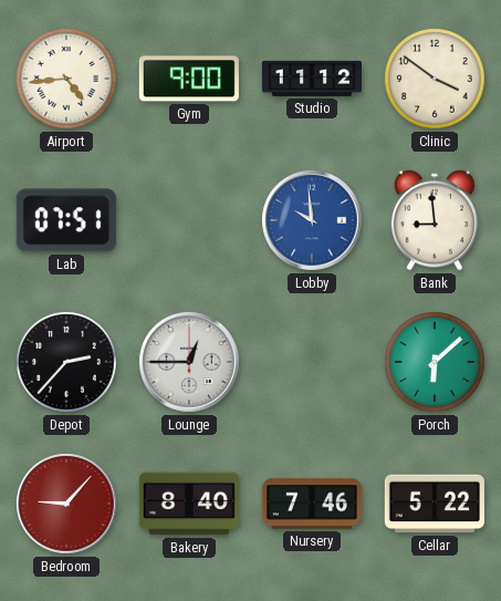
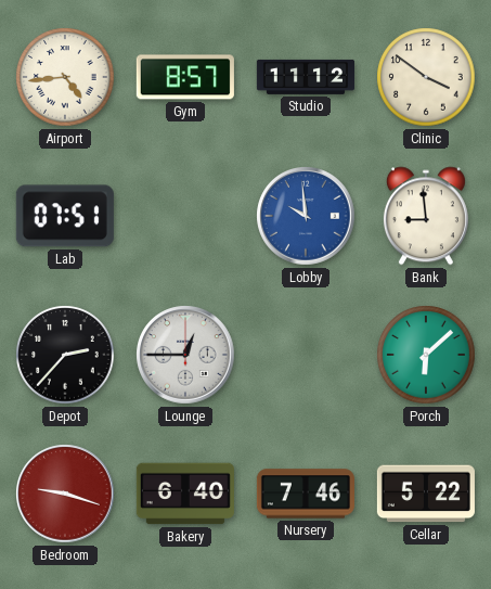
Gym: 9:00 -> 8:57 (185, 77)
Bedroom: 9:07 -> 9:18 (65, 494)
Bakery: 8:40 -> 6:40 (185, 494)
